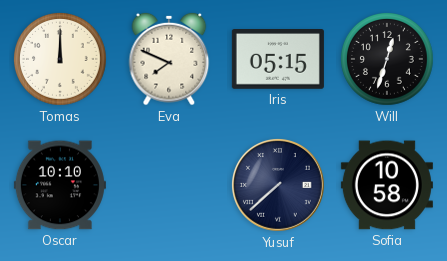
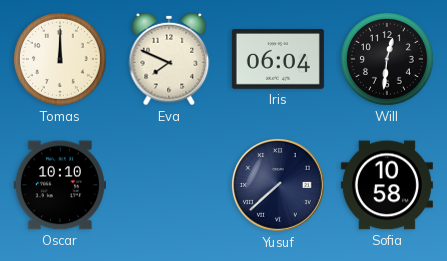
Iris: 05:15 -> 06:04 (278, 60)
Will: 12:33 -> 12:31 (388, 60)
